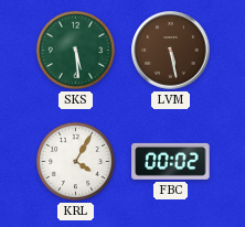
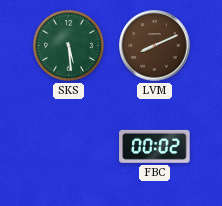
LVM: 5:28 -> 8:11 (155, 46)
KRL: 4:05 -> none (75, 161)
